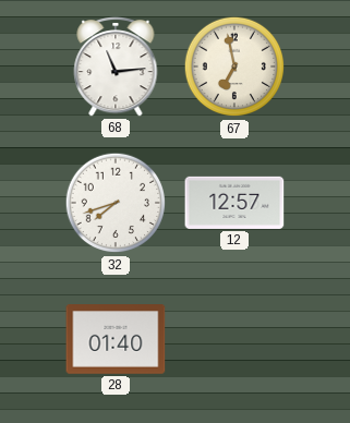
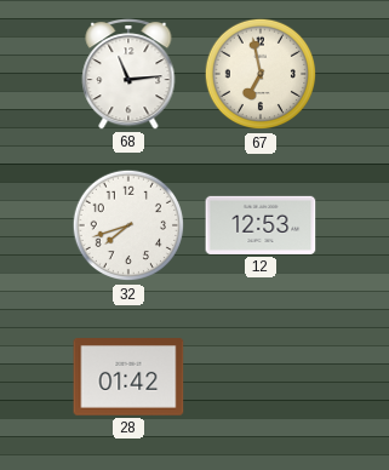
12: 12:57 -> 12:53 (261, 225)
28: 01:40 -> 01:42 (128, 377)
